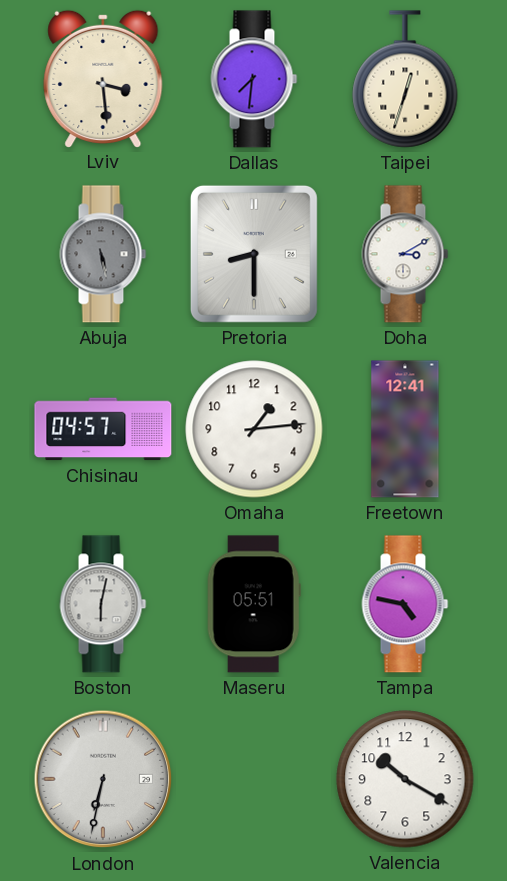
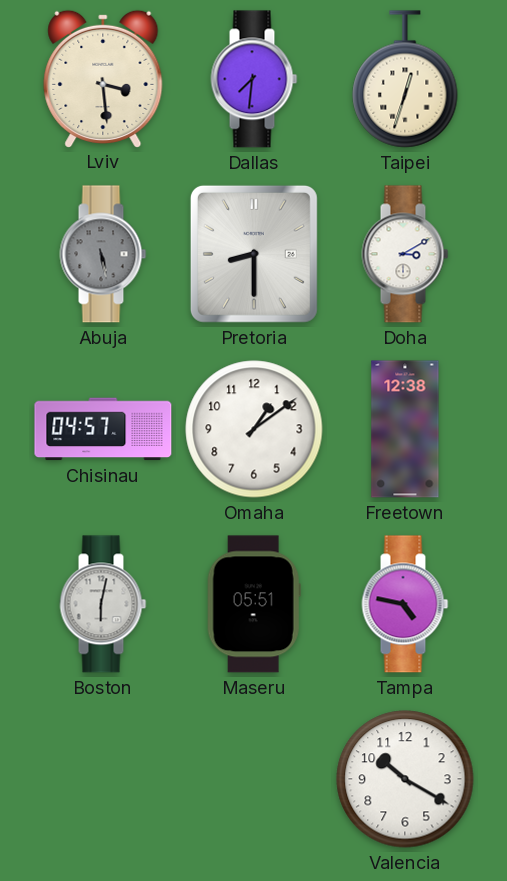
Omaha: 1:14 -> 1:09 (254, 429)
Freetown: 12:41 -> 12:38 (405, 429)
London: 6:32 -> none (103, 779)
